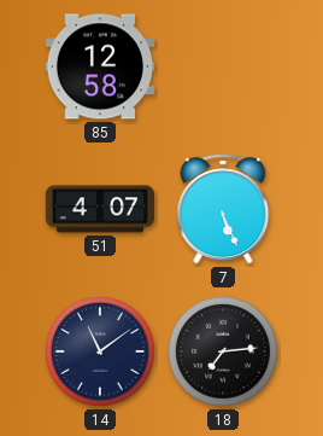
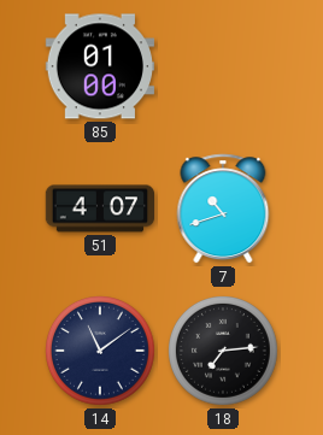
85: 12:58 -> 01:00 (99, 66)
7: 5:26 -> 10:42 (223, 208)
